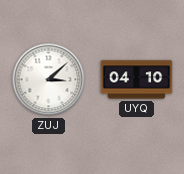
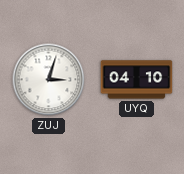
ZUJ: 3:08 -> 3:03 (49, 80)
